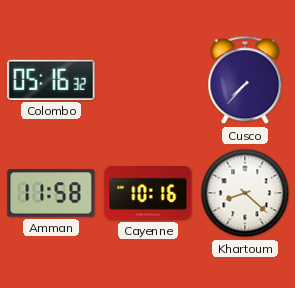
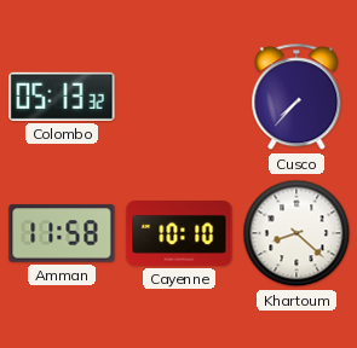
Colombo: 05:16 -> 05:13 (62, 97)
Cayenne: 10:16 -> 10:10 (179, 234)
